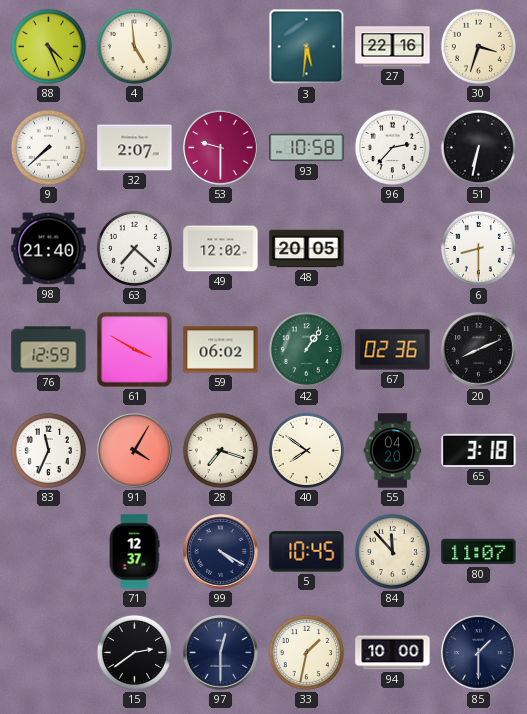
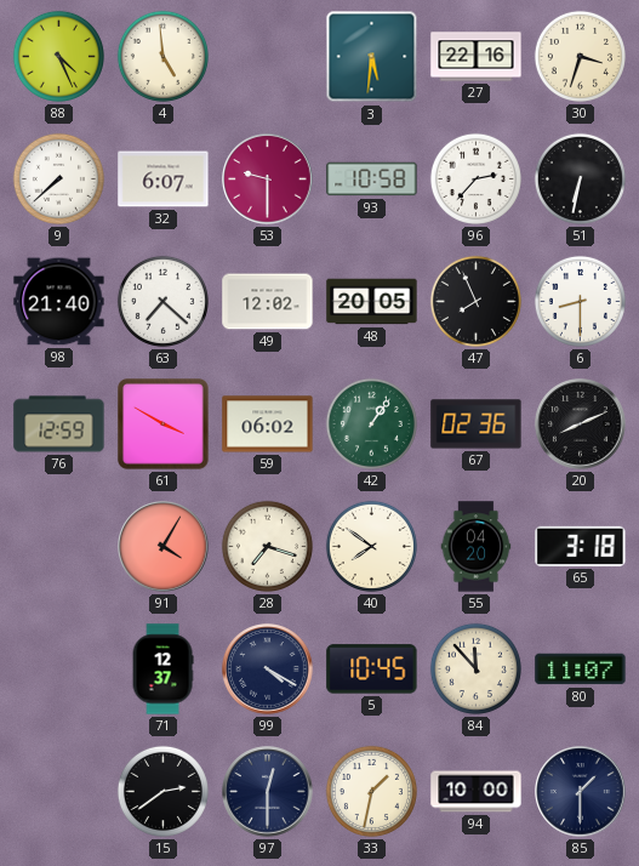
32: 2:07 -> 6:07 (164, 180)
47: none -> 7:56 (475, 301)
83: 11:34 -> none (48, 450)
